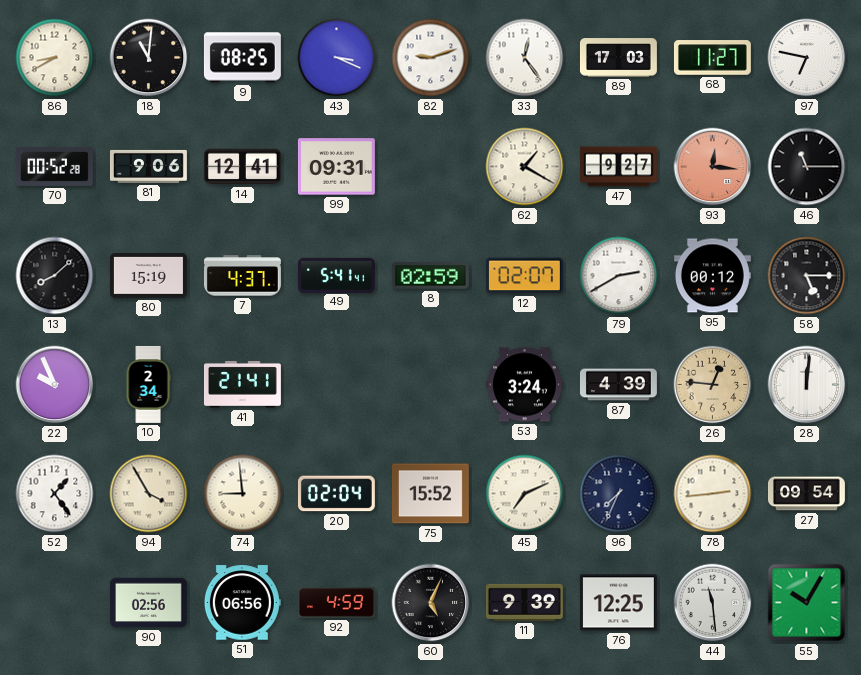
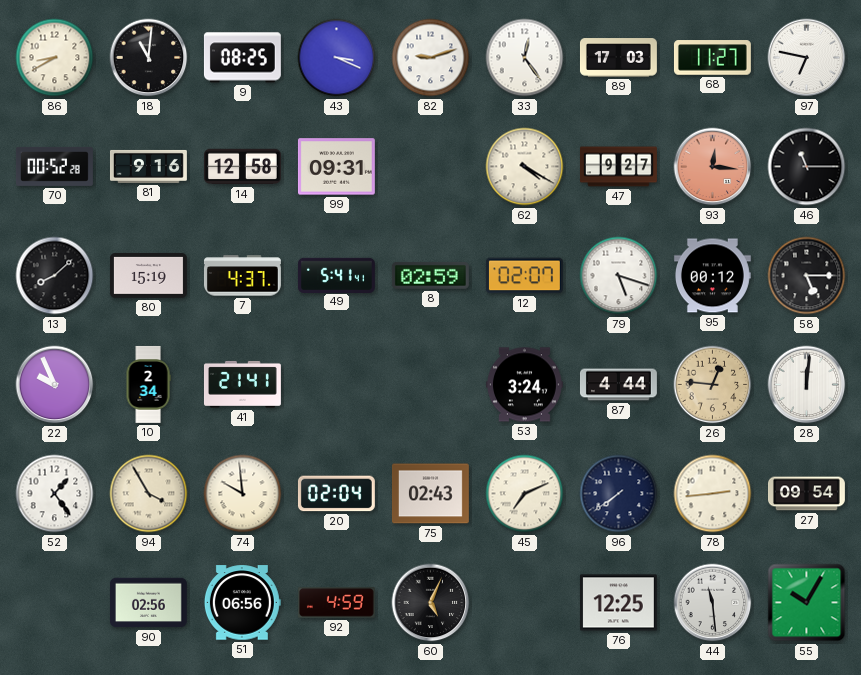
81: 9:06 -> 9:16 (148, 166)
14: 12:41 -> 12:58 (242, 167)
62: 1:20 -> 4:20 (525, 167)
79: 2:40 -> 5:18 (619, 276)
87: 4:39 -> 4:44 (618, 385)
74: 8:59 -> 9:59 (243, 494)
75: 15:52 -> 02:43 (430, 494)
96: 7:34 -> 7:39 (619, 494)
11: 9:39 -> none (524, 602)
